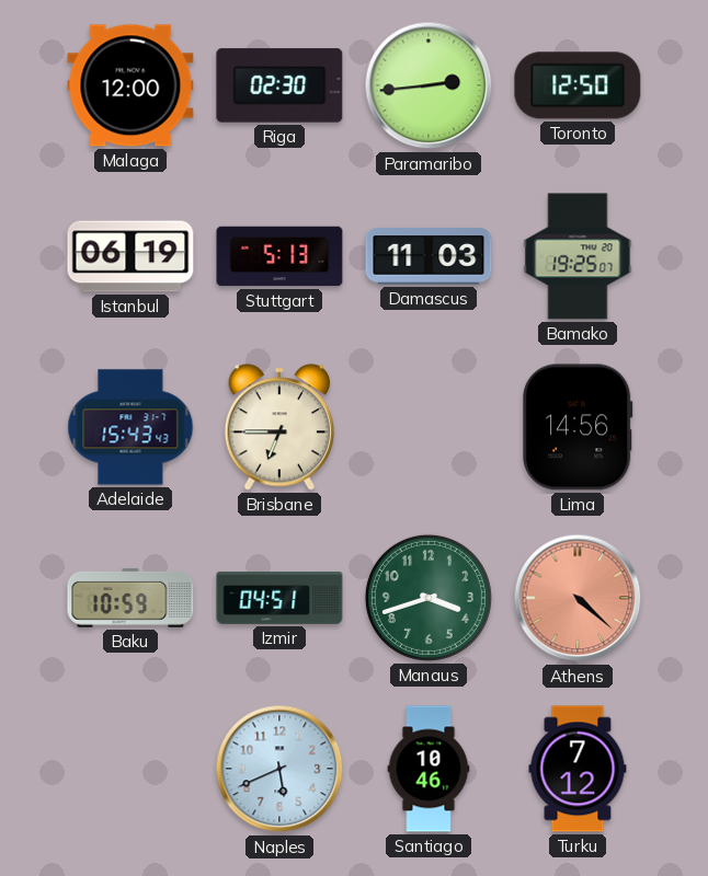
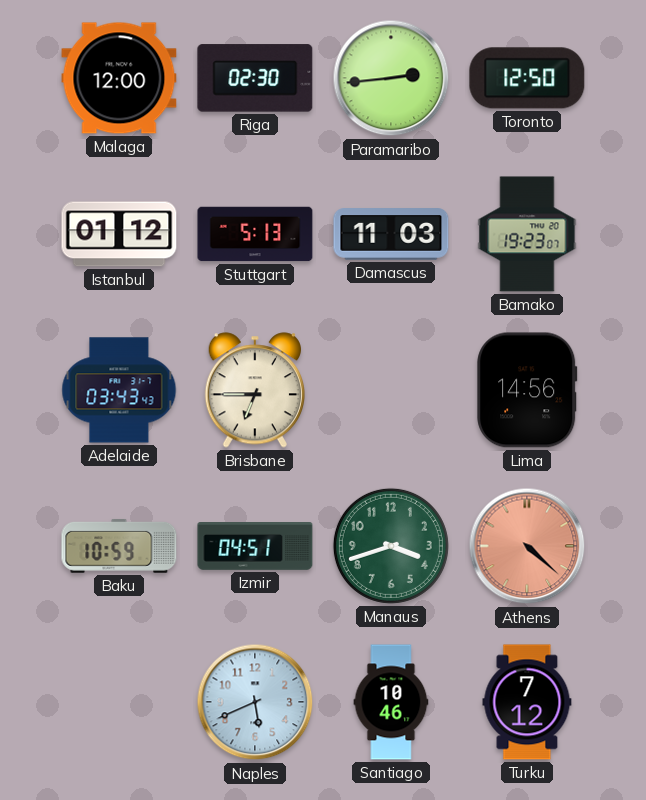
Istanbul: 06:19 -> 01:12 (119, 234)
Bamako: 19:25 -> 19:23 (527, 234)
Adelaide: 15:43 -> 03:43 (119, 390)
